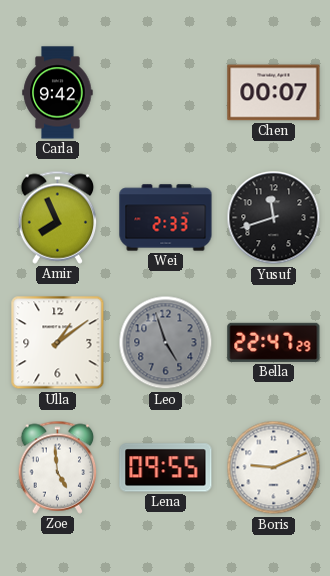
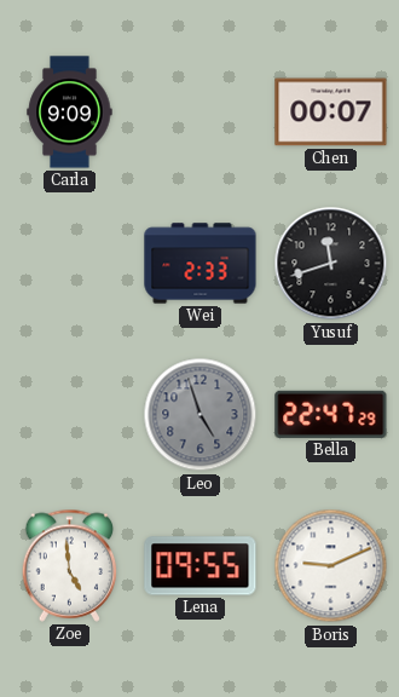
Carla: 9:42 -> 9:09 (70, 113)
Amir: 7:56 -> none (58, 217)
Ulla: 1:09 -> none (58, 343)
